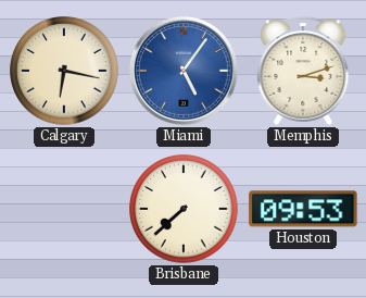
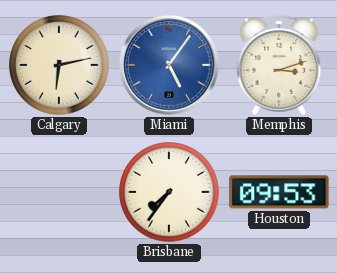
Calgary: 6:17 -> 6:13 (59, 65)
Brisbane: 7:38 -> 7:36 (169, 192)
